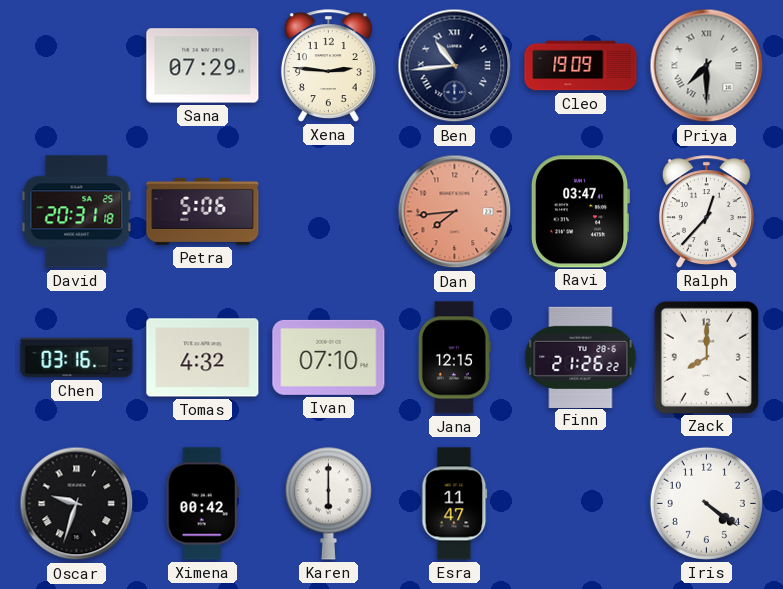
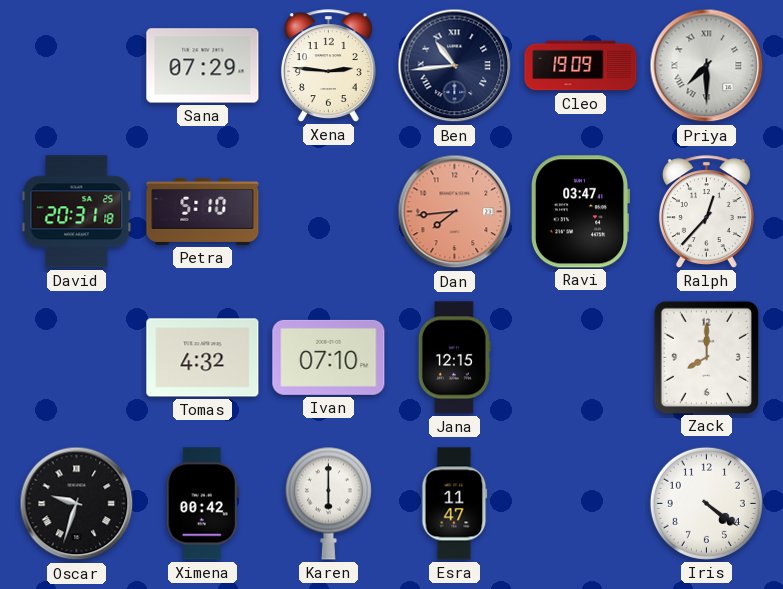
Petra: 5:06 -> 5:10 (203, 211)
Chen: 03:16 -> none (77, 358)
Finn: 21:26 -> none (581, 357)
